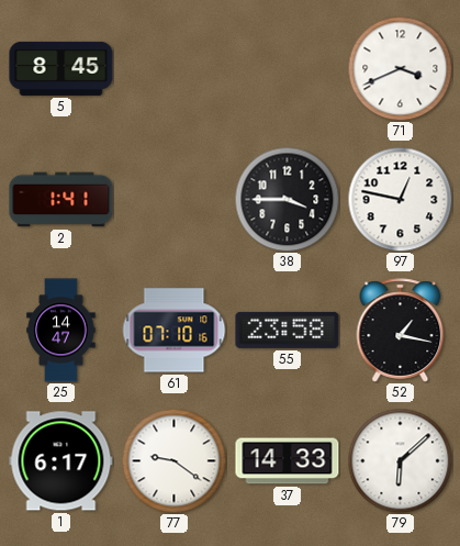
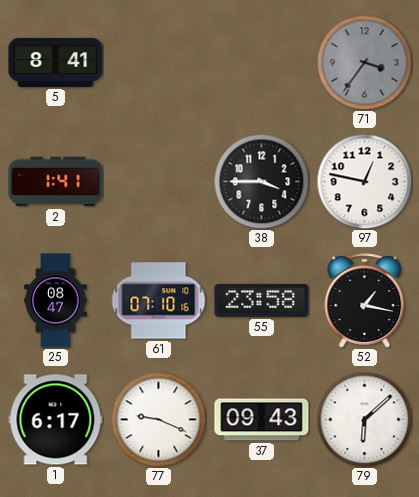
5: 8:45 -> 8:41 (56, 62)
71: 3:41 -> 3:36 (364, 62)
71 dial: white -> grey (364, 62)
25: 14:47 -> 08:47 (56, 301)
77: 9:21 -> 9:19 (158, 419)
37: 14:33 -> 09:43 (262, 420)
